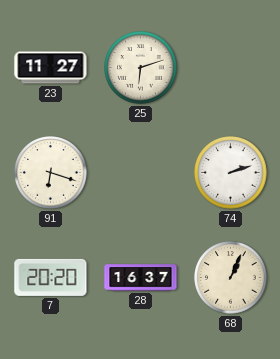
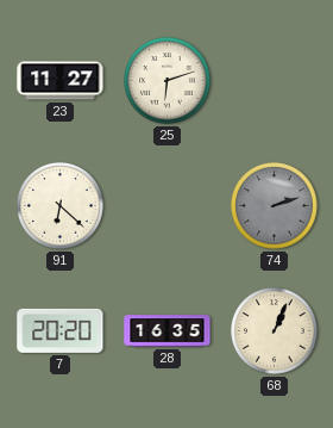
91: 6:18 -> 6:22 (61, 206)
74 dial: white -> grey (275, 206)
28: 16:37 -> 16:35 (168, 331)
